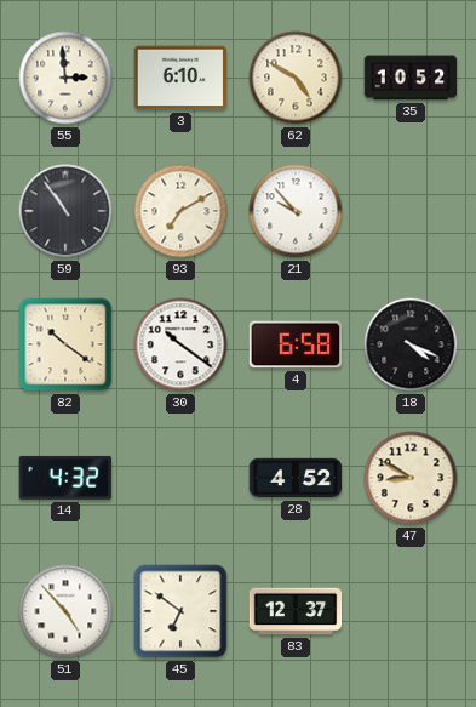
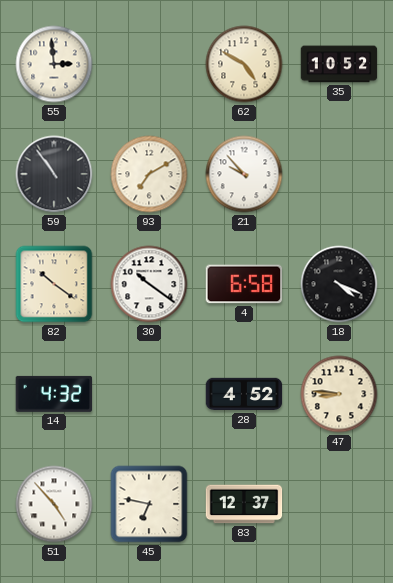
3: 6:10 -> none (180, 78)
47: 8:50 -> 8:46 (339, 394)
45: 6:51 -> 6:47 (149, 504)
